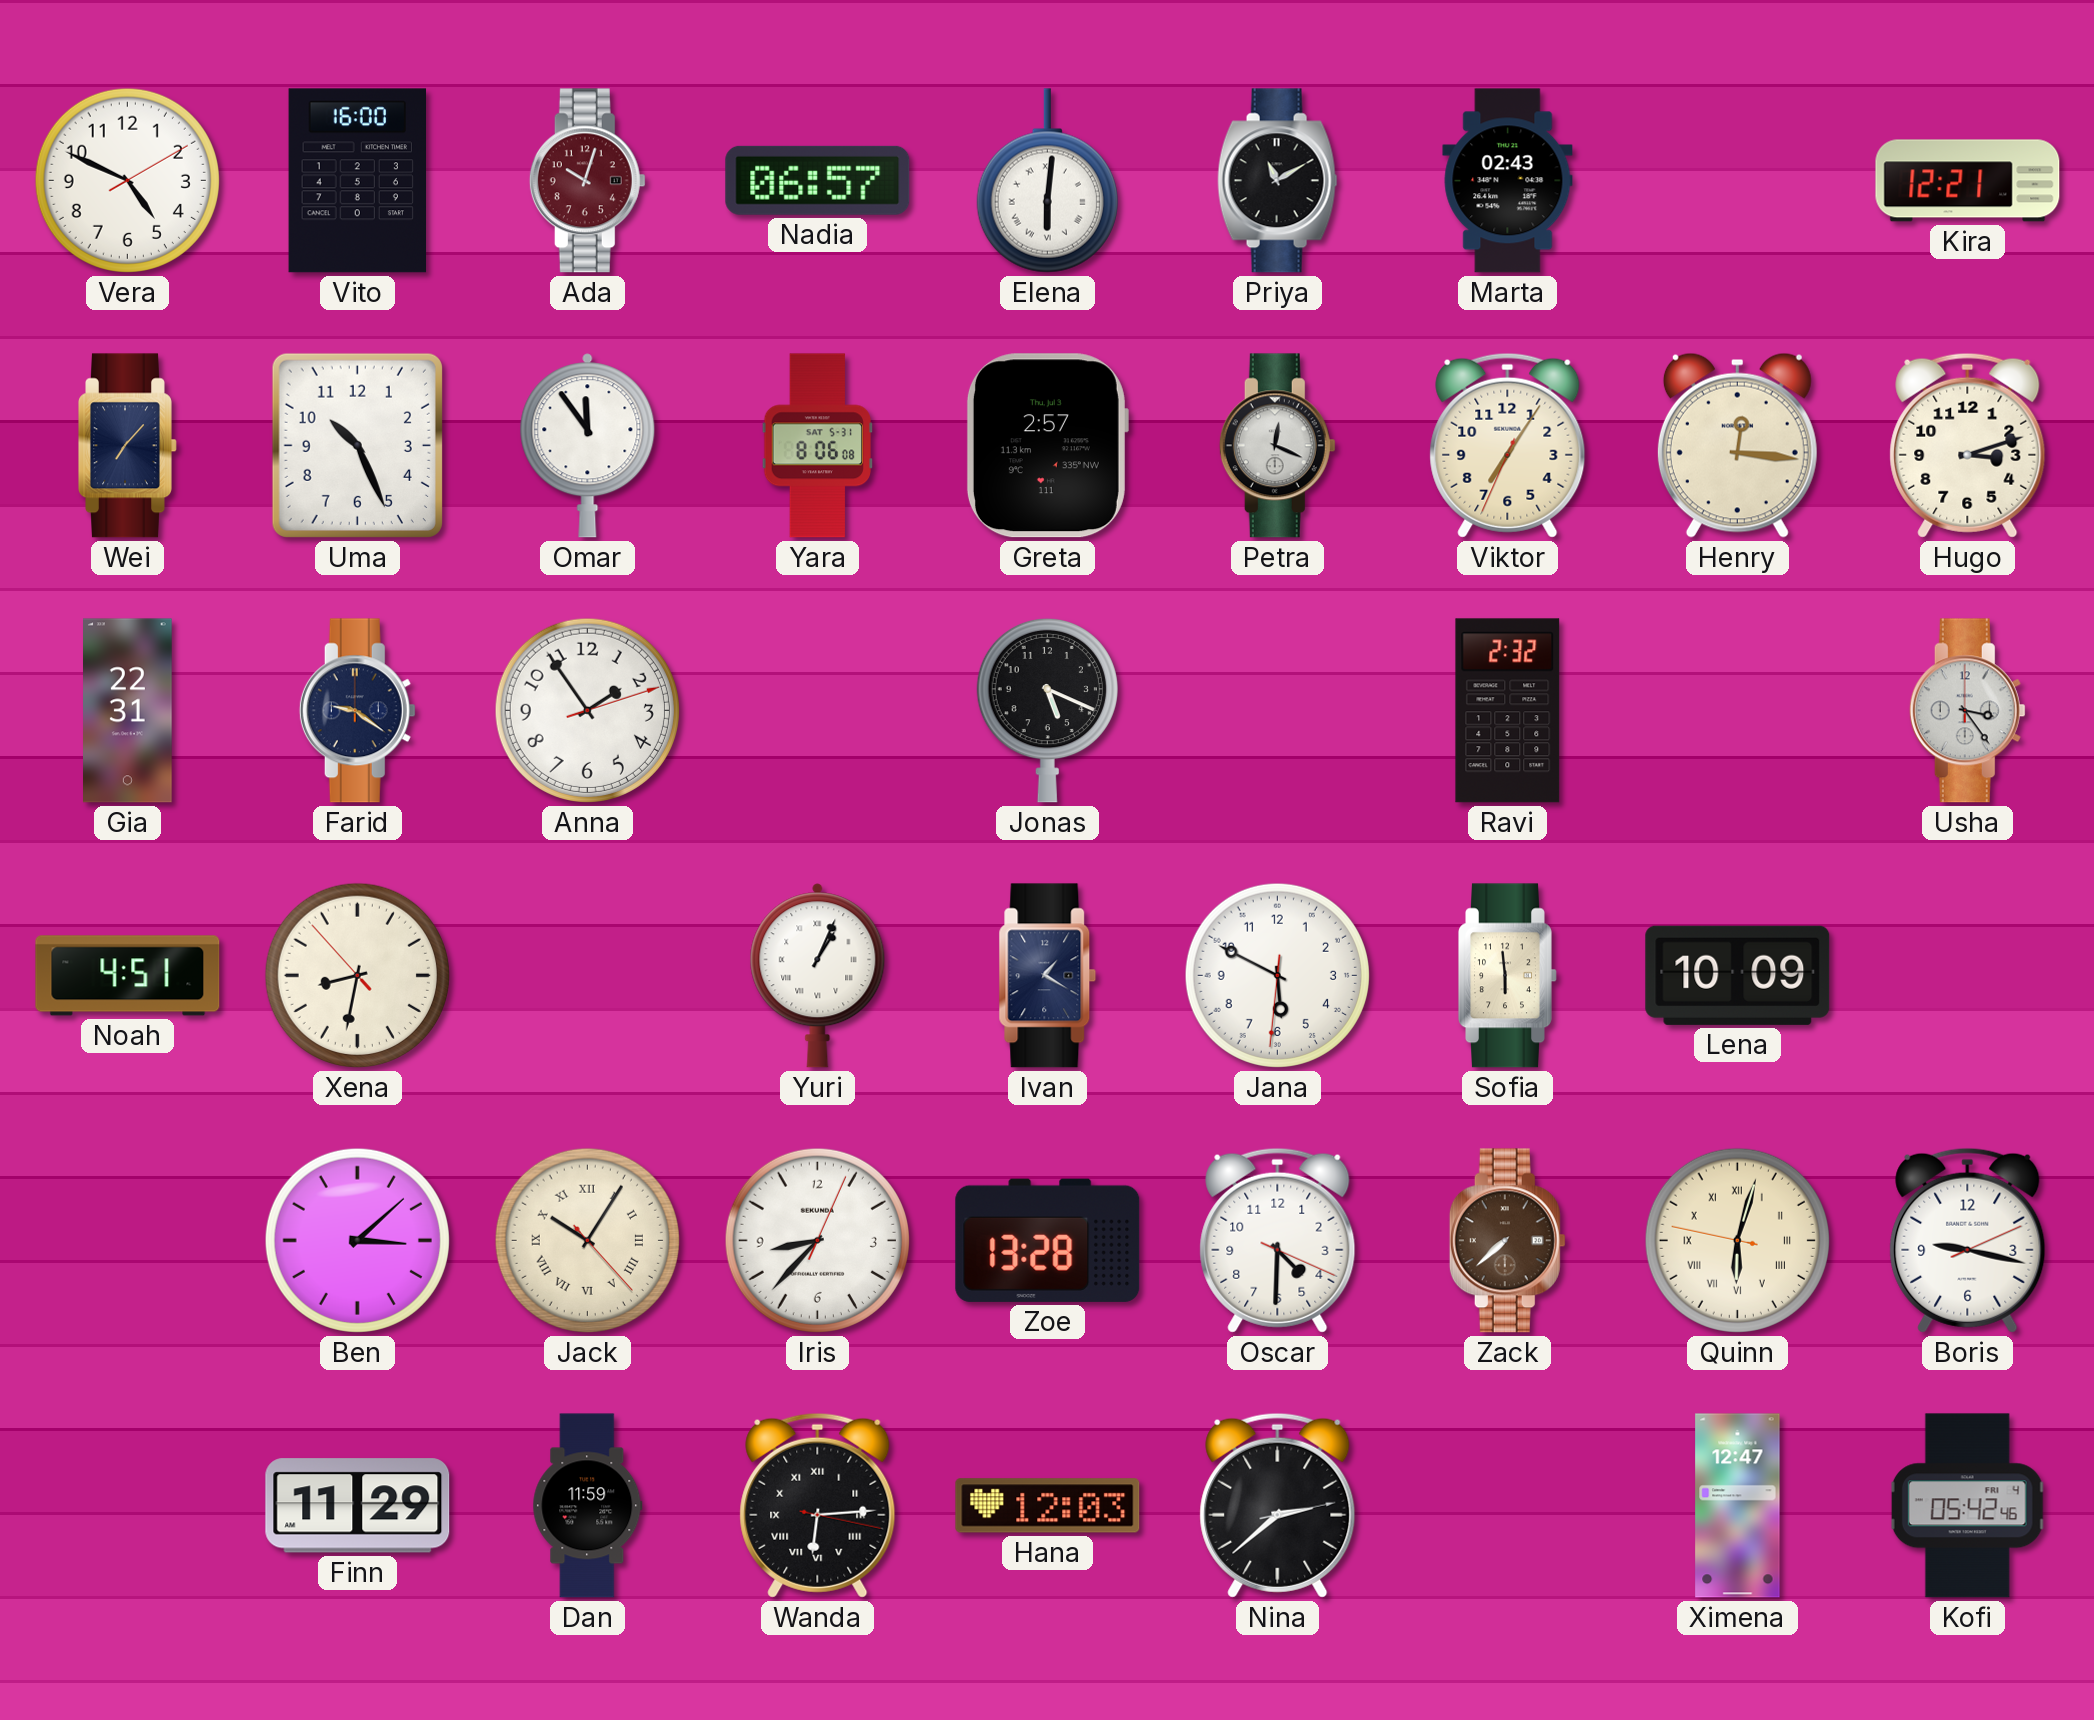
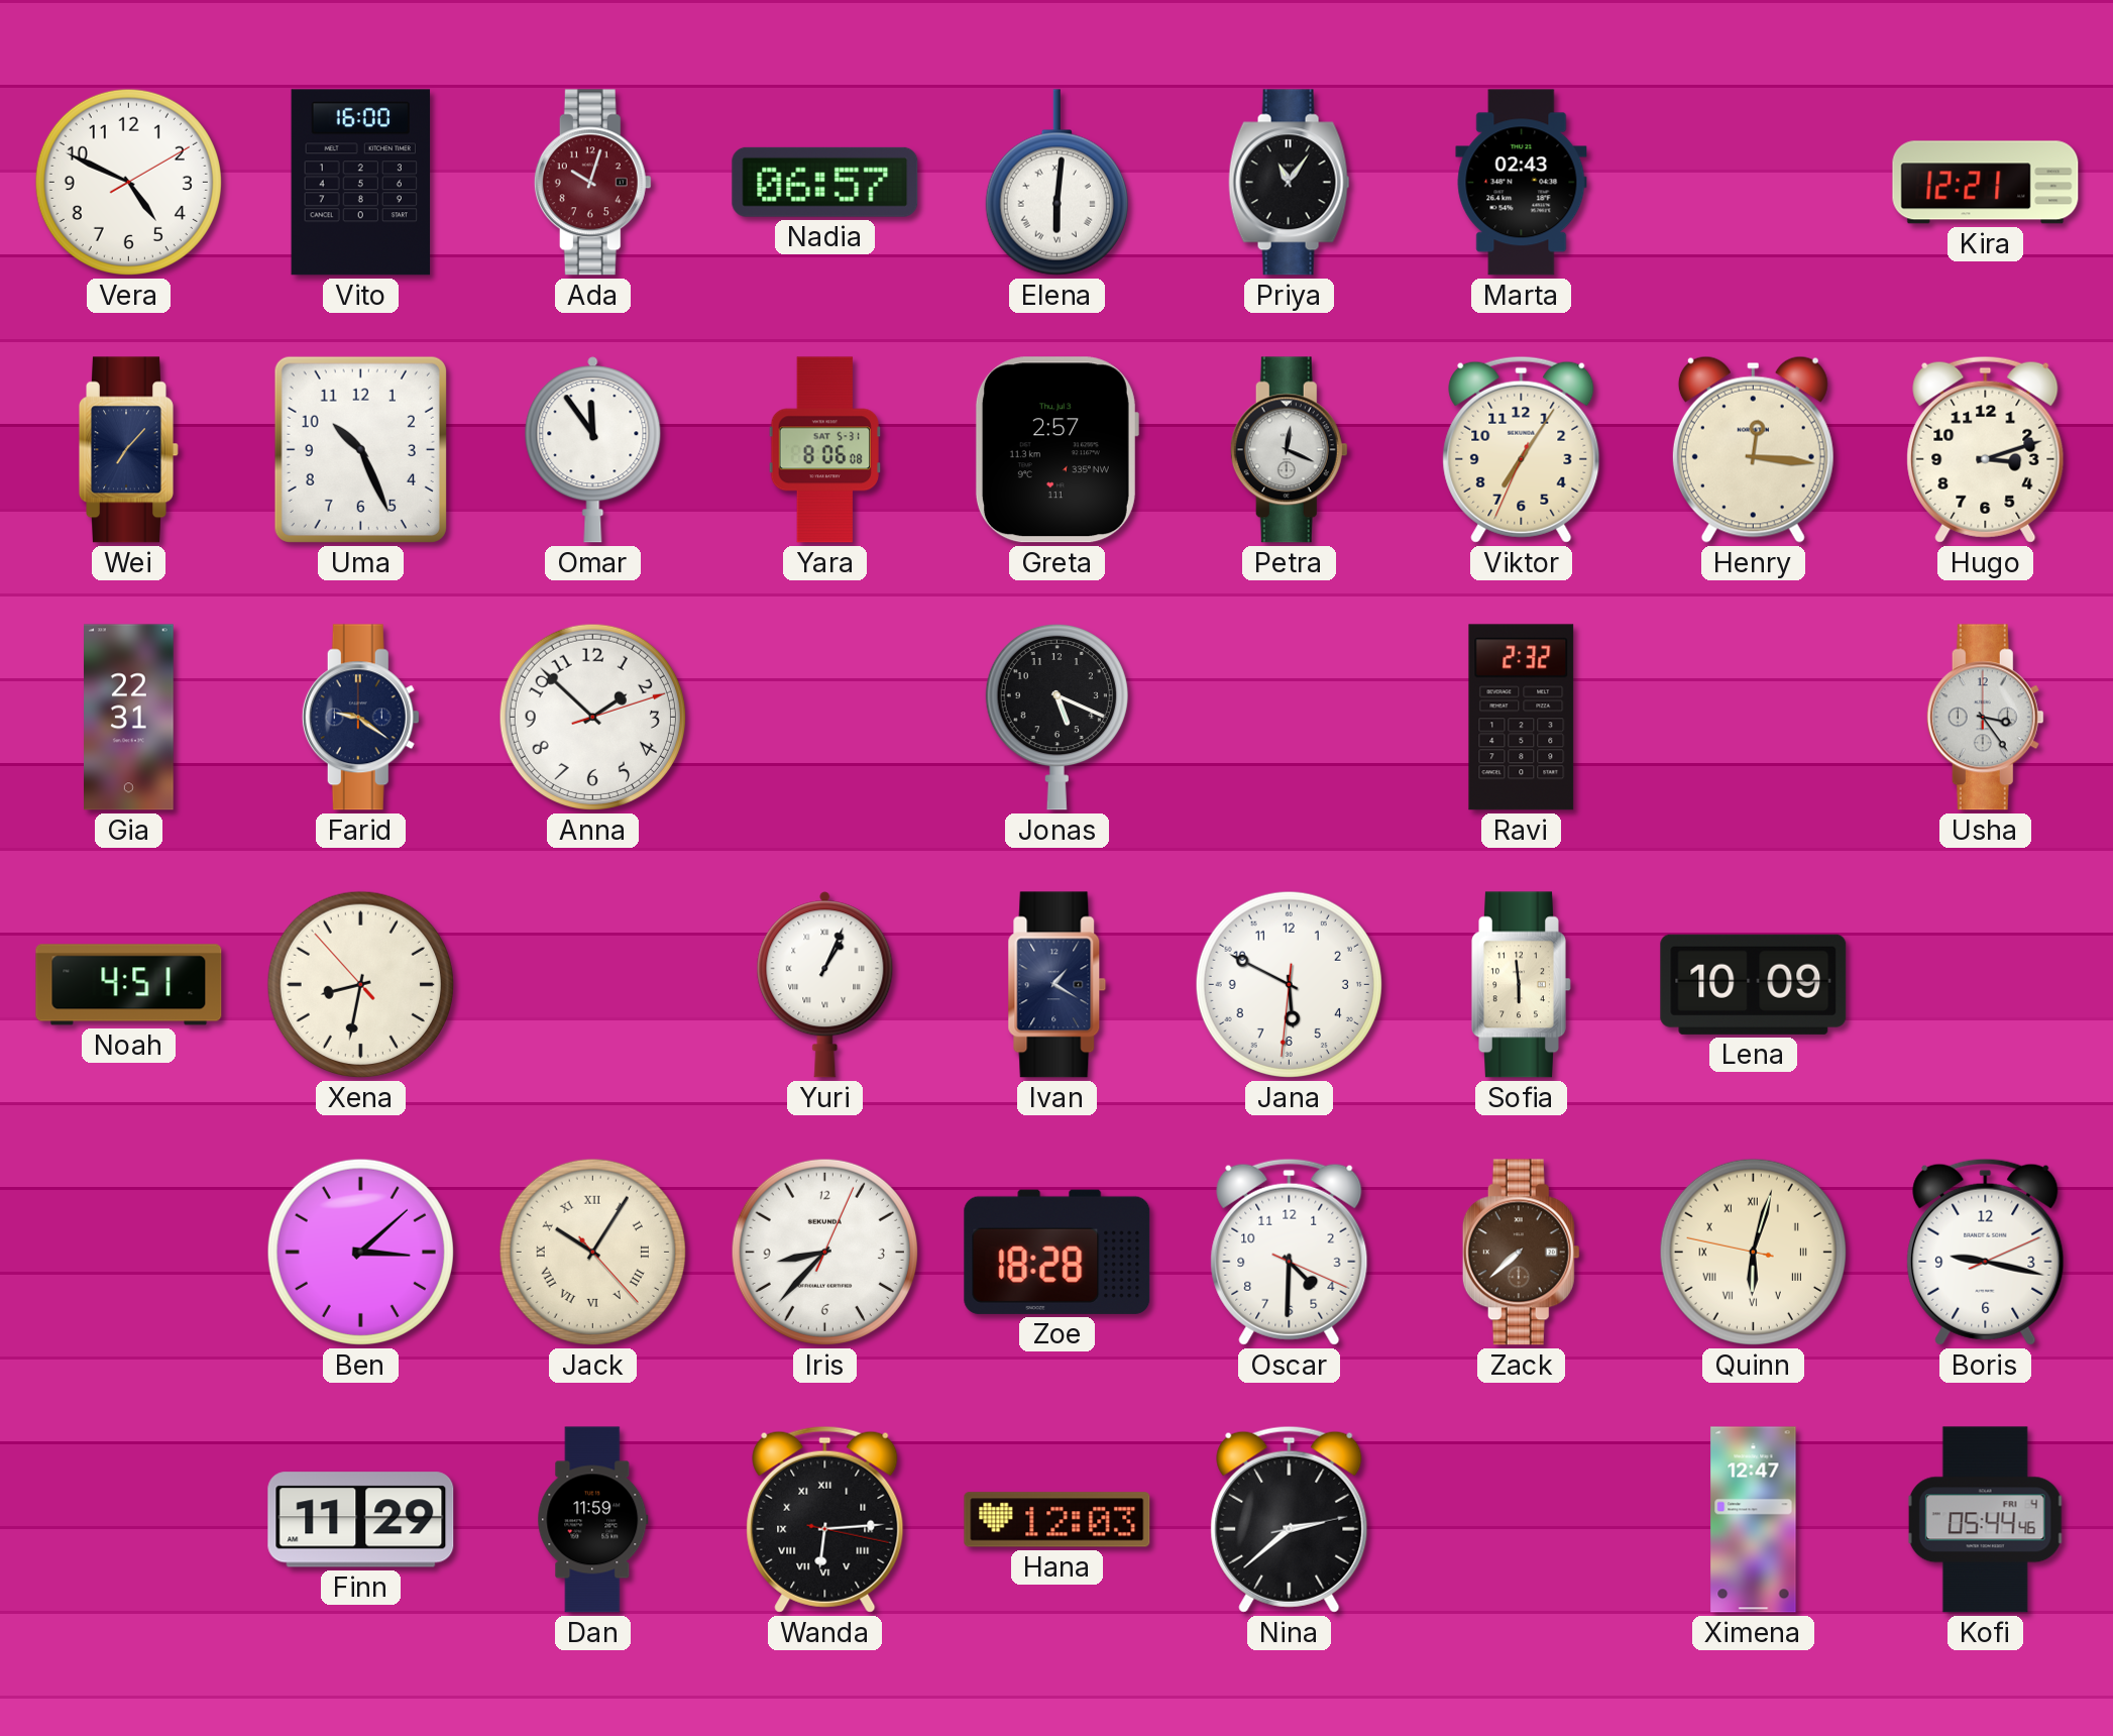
Priya: 11:10 -> 11:06 (1290, 183)
Anna: 1:54 -> 1:52 (592, 717)
Zoe: 13:28 -> 18:28 (1058, 1252)
Kofi: 05:42 -> 05:44 (1985, 1520)
